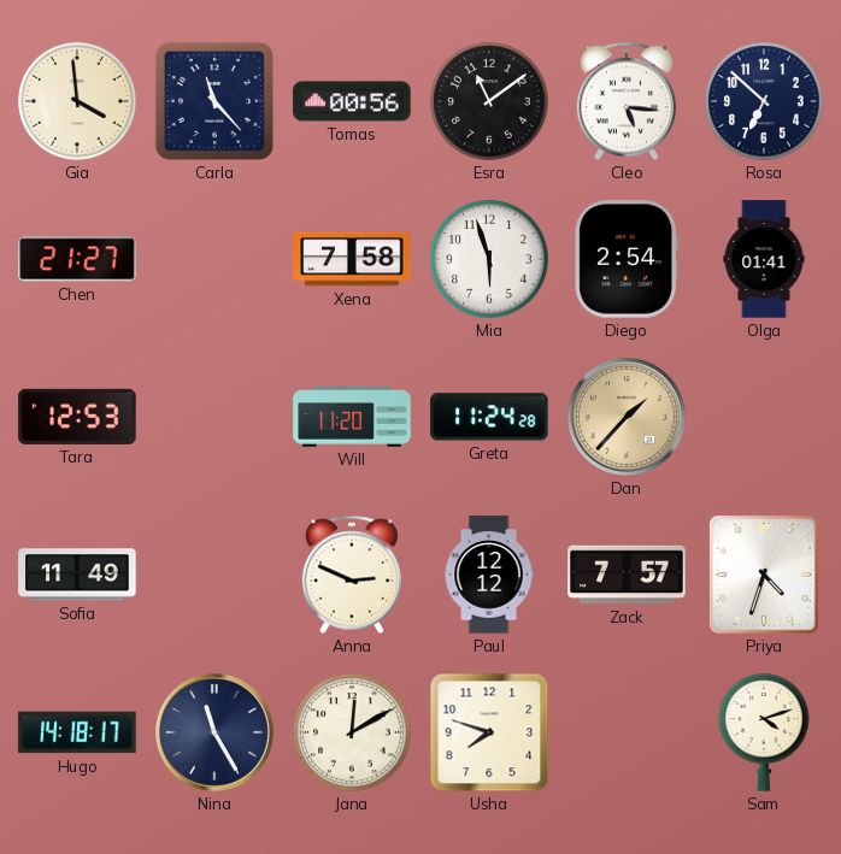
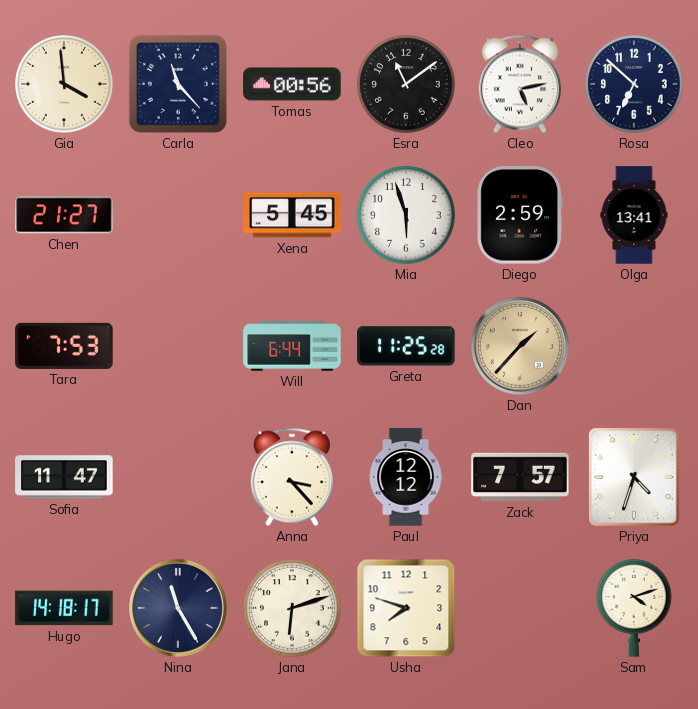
Cleo: 5:16 -> 5:13 (520, 84)
Xena: 7:58 -> 5:45 (292, 215)
Diego: 2:54 -> 2:59 (520, 215)
Olga: 01:41 -> 13:41 (634, 215)
Tara: 12:53 -> 7:53 (64, 346)
Will: 11:20 -> 6:44 (292, 346)
Greta: 11:24 -> 11:25 (406, 346)
Sofia: 11:49 -> 11:47 (64, 477)
Anna: 2:49 -> 3:23 (292, 477)
Jana: 12:10 -> 6:12 (292, 608)
